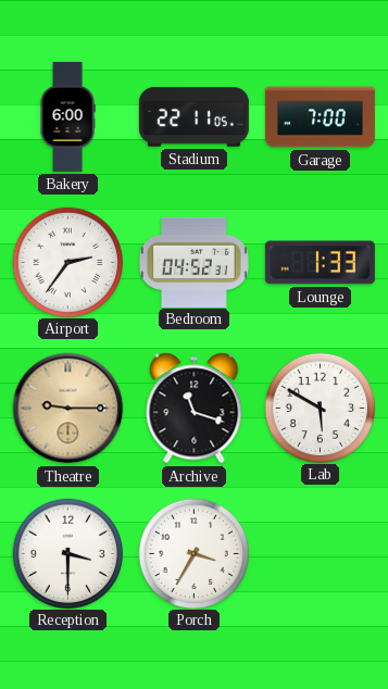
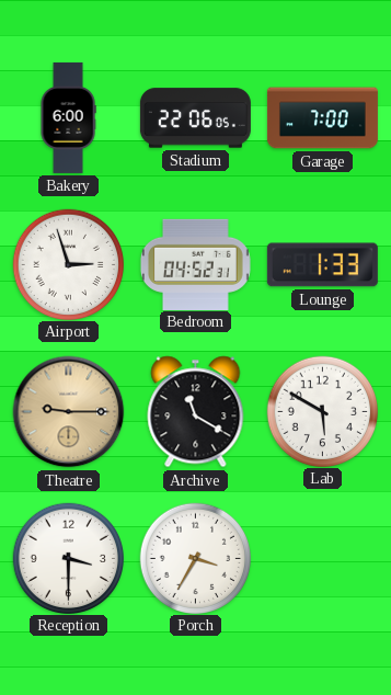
Stadium: 22:11 -> 22:06 (195, 118)
Airport: 2:36 -> 2:57 (68, 264)
Archive: 11:18 -> 11:20 (196, 412)
